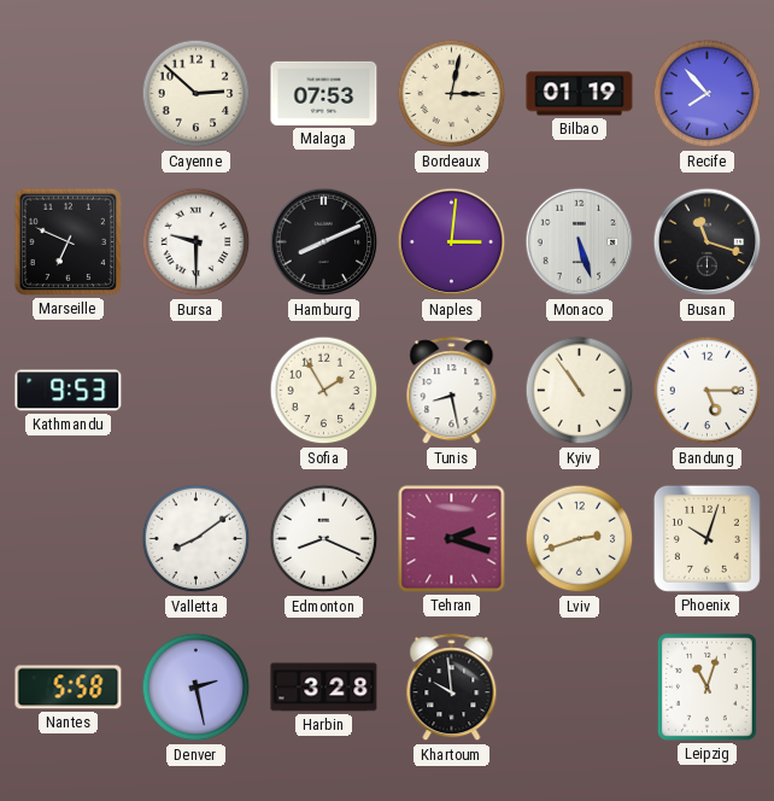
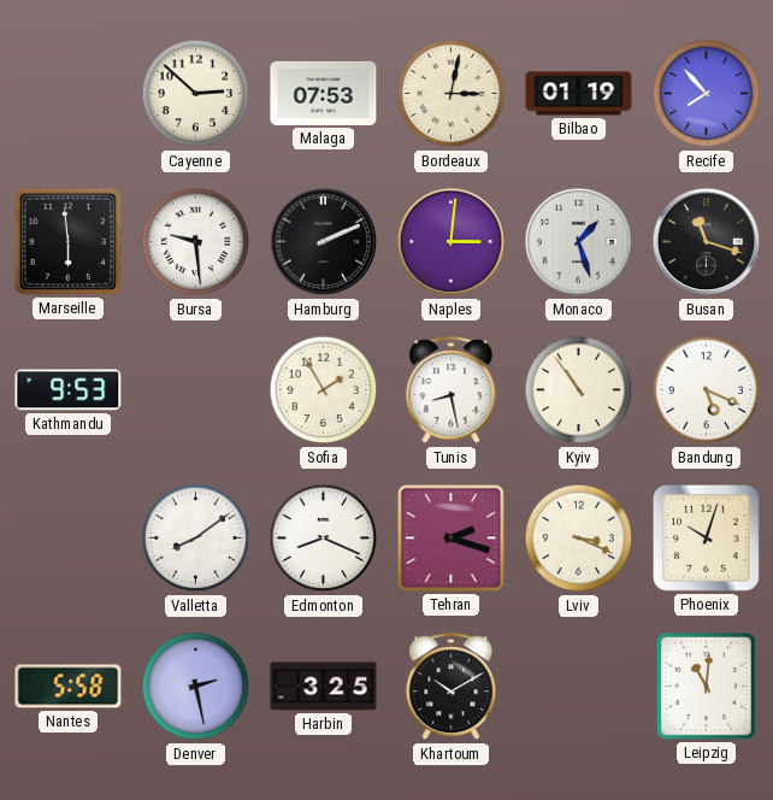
Marseille: 6:49 -> 5:59 (67, 241)
Bursa: 9:30 -> 9:29 (196, 242)
Hamburg: 8:11 -> 2:11 (324, 242)
Monaco: 5:27 -> 1:27 (579, 242)
Bandung: 5:15 -> 5:19 (707, 390)
Lviv: 2:42 -> 3:19 (579, 539)
Harbin: 3:28 -> 3:25 (324, 687)
Khartoum: 9:59 -> 10:10 (452, 687)
Leipzig: 11:03 -> 11:01 (707, 687)
